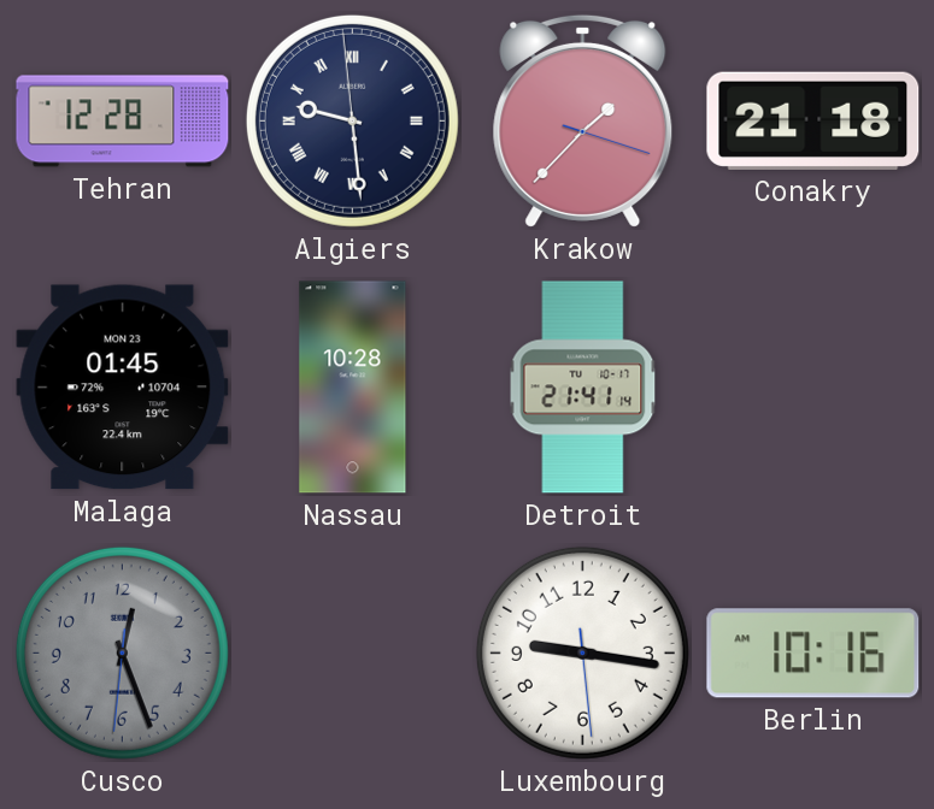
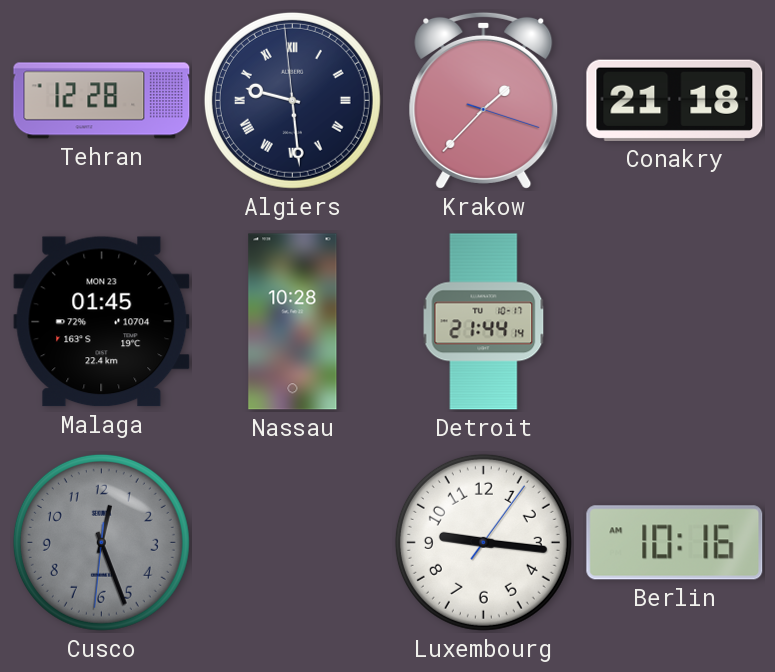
Detroit: 21:41 -> 21:44 (484, 322)
Luxembourg: 9:16:29 -> 9:16:06 (483, 542)
